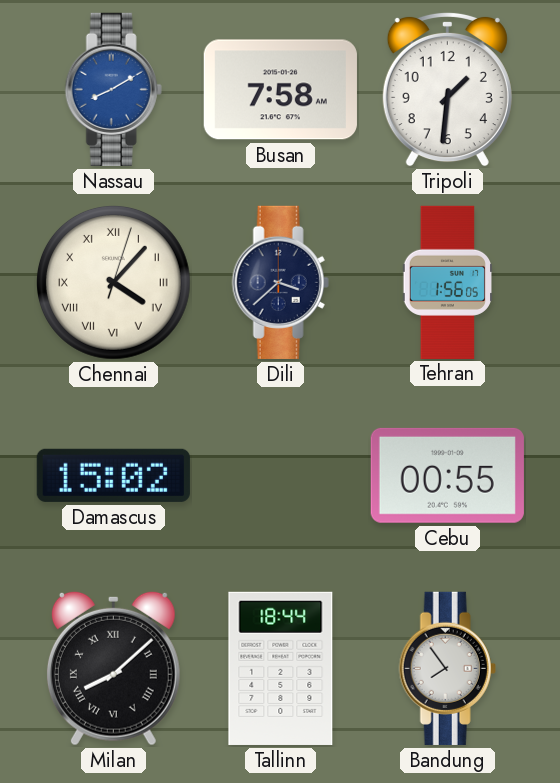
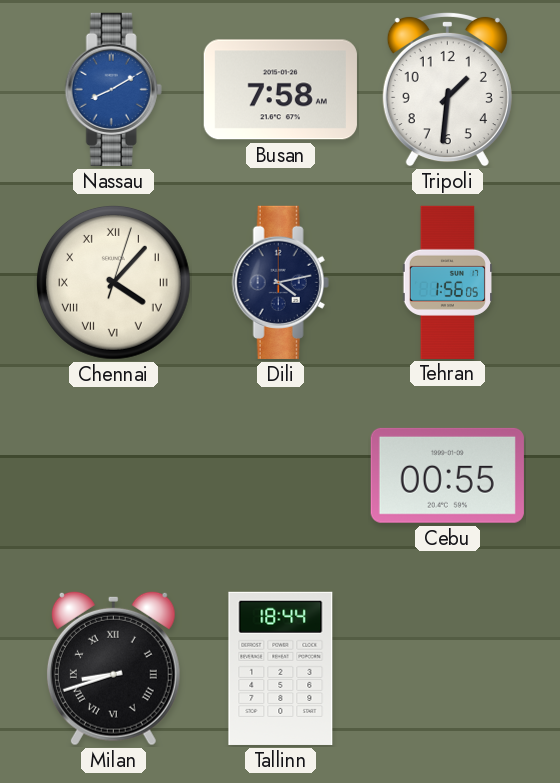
Dili: 3:38 -> 4:13 (280, 282)
Damascus: 15:02 -> none (113, 475)
Milan: 8:08 -> 8:42 (113, 668)
Bandung: 7:54 -> none (447, 668)
